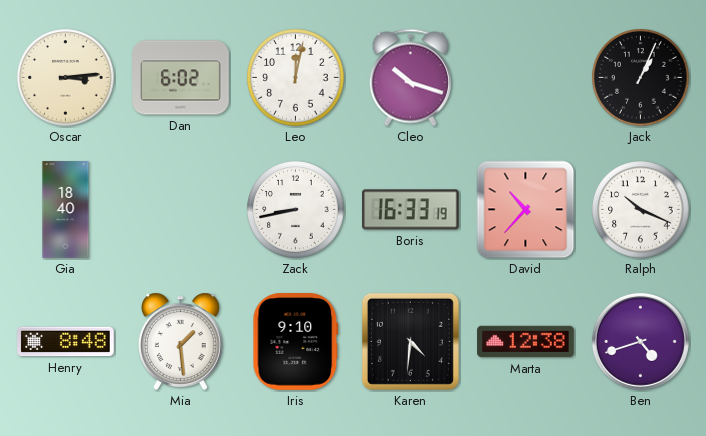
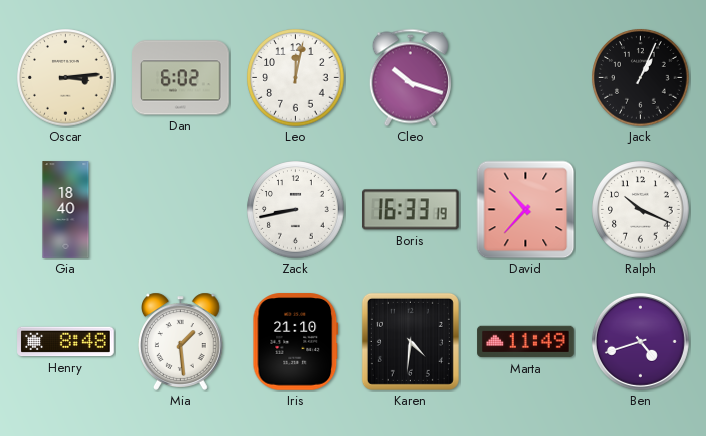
Iris: 9:10 -> 21:10 (296, 342)
Marta: 12:38 -> 11:49 (526, 342)
